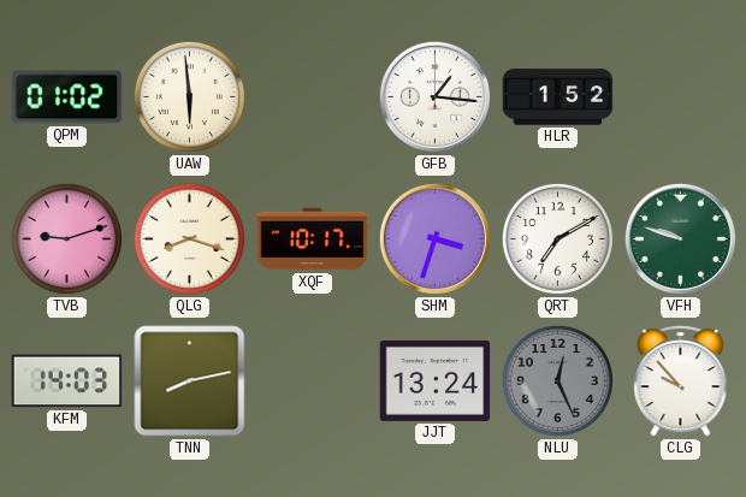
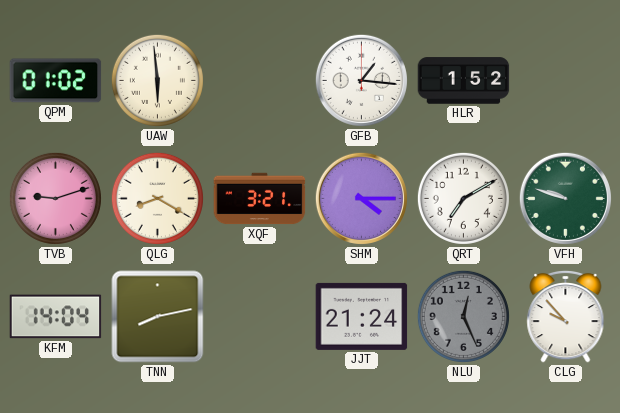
QLG: 8:18 -> 8:20 (157, 198)
XQF: 10:17 -> 3:21 (260, 199)
SHM: 3:33 -> 4:15 (361, 198)
KFM: 14:03 -> 14:04 (56, 317)
JJT: 13:24 -> 21:24 (362, 316)
